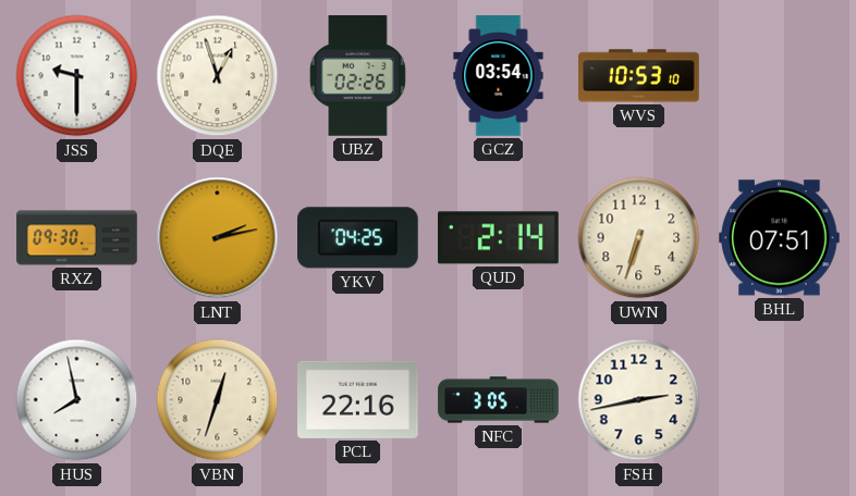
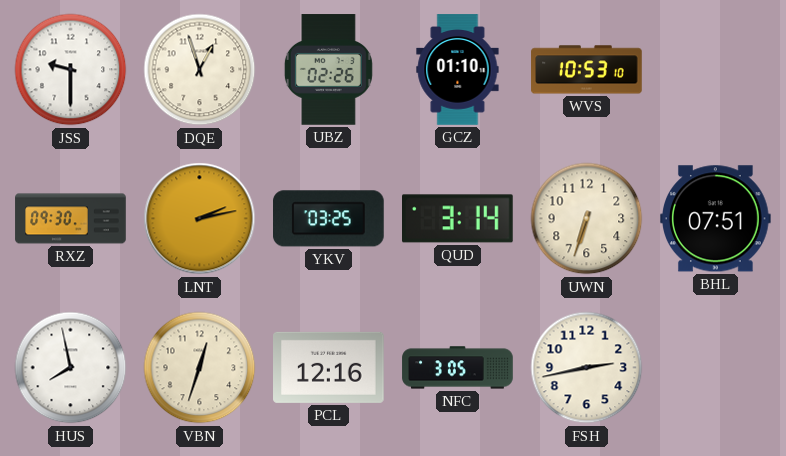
GCZ: 03:54 -> 01:10 (458, 70)
YKV: 04:25 -> 03:25 (329, 219)
QUD: 2:14 -> 3:14 (458, 219)
PCL: 22:16 -> 12:16 (329, 367)
